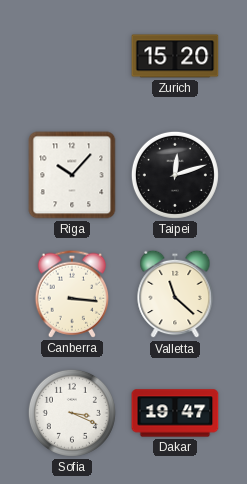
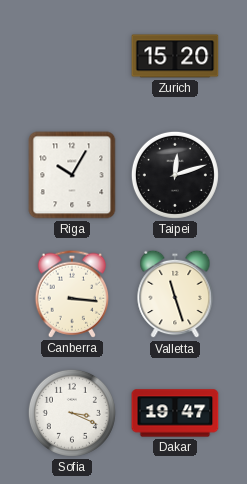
Riga: 10:07 -> 10:05 (72, 175)
Valletta: 11:22 -> 11:27 (175, 294)
